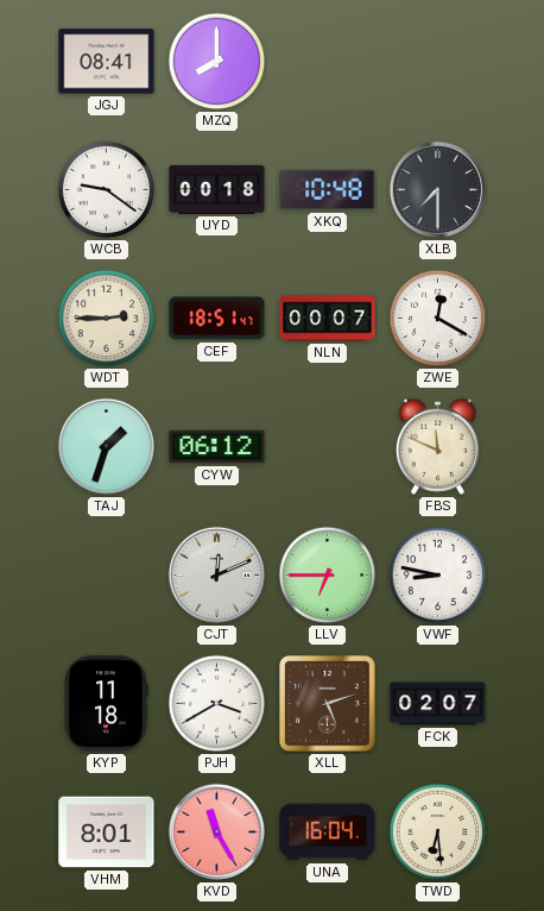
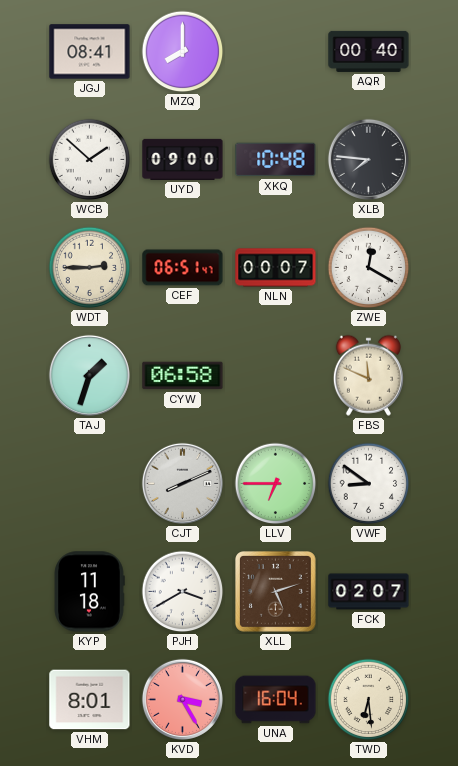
AQR: none -> 00:40 (369, 51)
WCB: 9:21 -> 1:52 (90, 160)
UYD: 00:18 -> 09:00 (183, 159)
XLB: 7:30 -> 7:46 (368, 159)
CEF: 18:51 -> 06:51 (183, 268)
CYW: 06:12 -> 06:58 (183, 376)
CJT: 12:11 -> 8:11 (182, 483)
VWF: 8:47 -> 8:51 (369, 484)
KVD: 11:25 -> 3:25 (182, 699)
